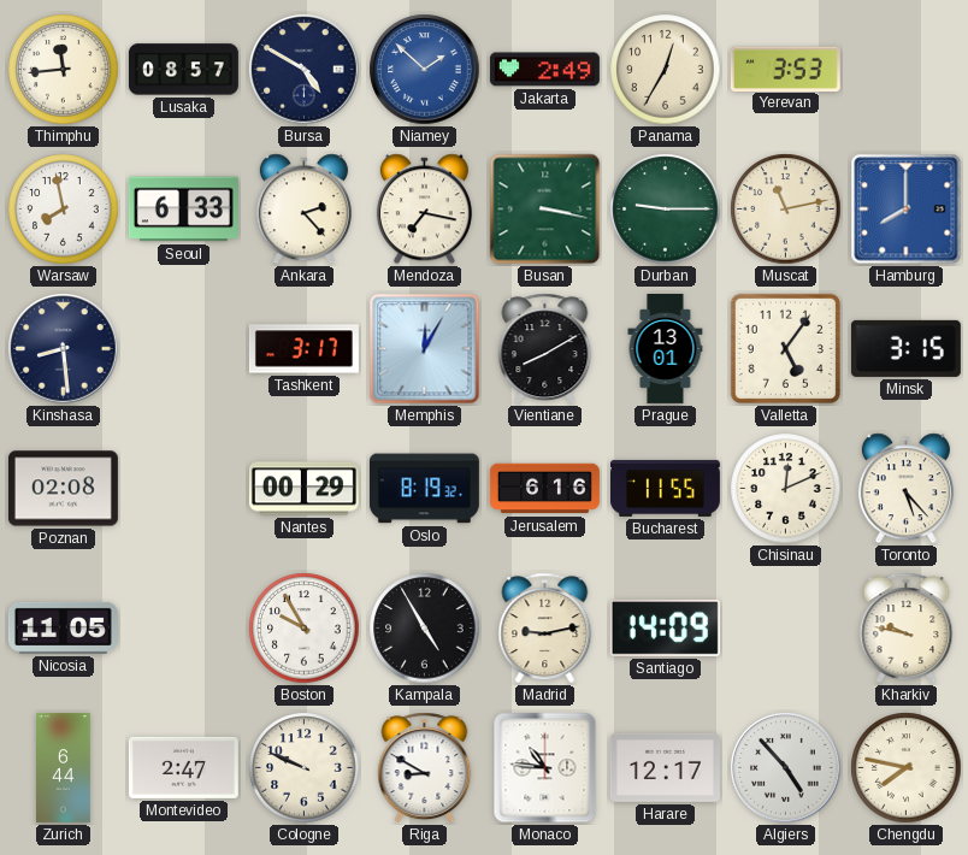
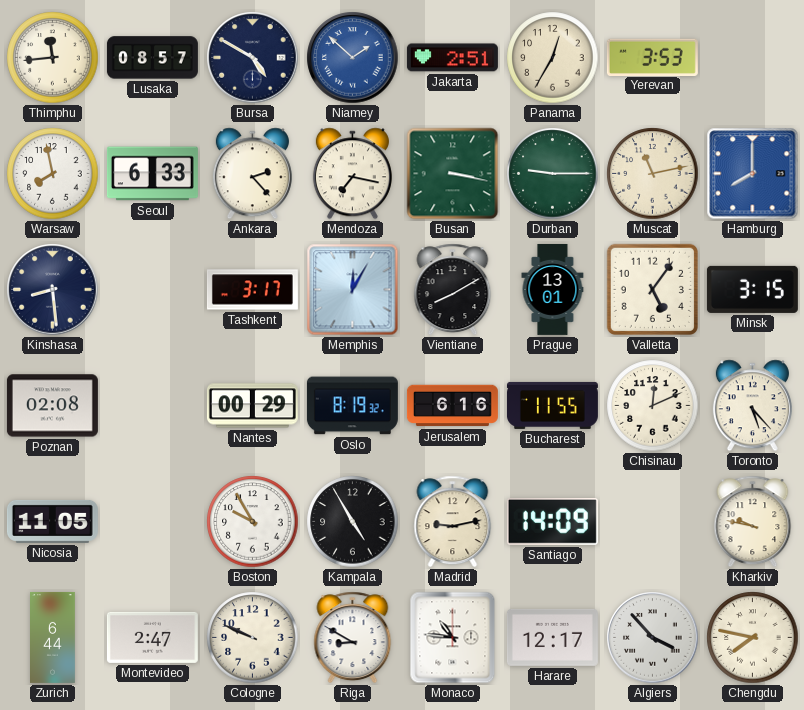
Jakarta: 2:49 -> 2:51 (452, 58)
Algiers: 4:53 -> 3:53 (653, 638)
